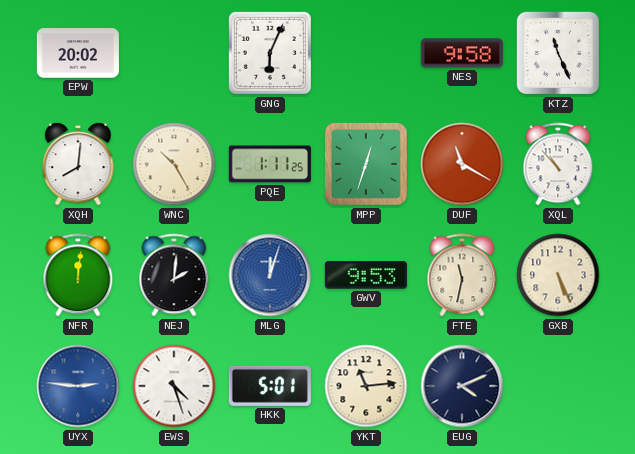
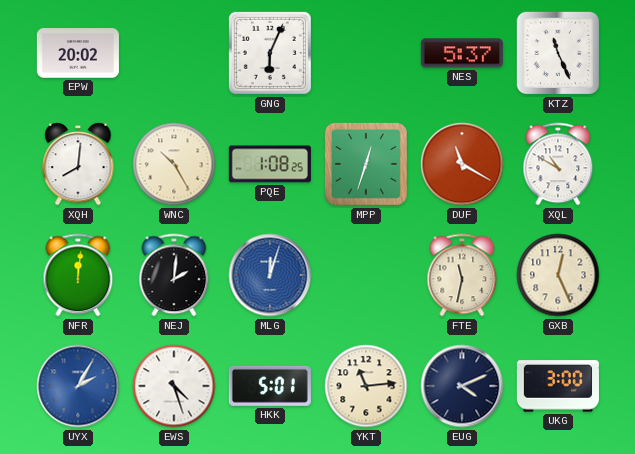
NES: 9:58 -> 5:37 (462, 53)
PQE: 1:11 -> 1:08 (270, 164)
XQL: 10:53 -> 10:50 (558, 164)
GWV: 9:53 -> none (366, 275)
GXB: 5:26 -> 12:26 (558, 275)
UYX: 2:46 -> 2:05 (78, 386)
UKG: none -> 3:00 (558, 386)
